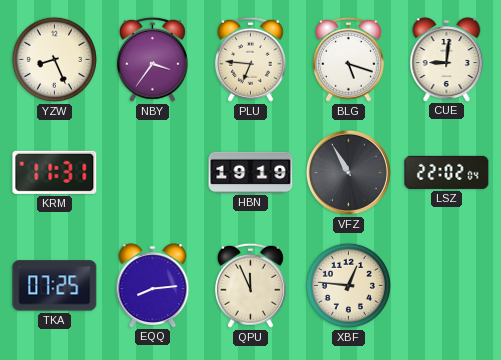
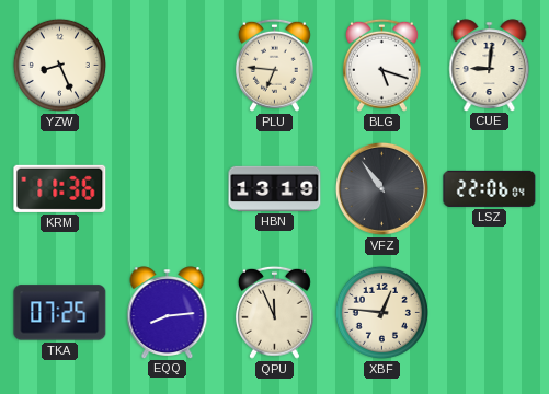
NBY: 3:36 -> none (152, 59)
KRM: 11:31 -> 11:36 (60, 188)
HBN: 19:19 -> 13:19 (275, 188)
VFZ: 10:55 -> 10:54 (381, 188)
LSZ: 22:02 -> 22:06 (490, 188)
